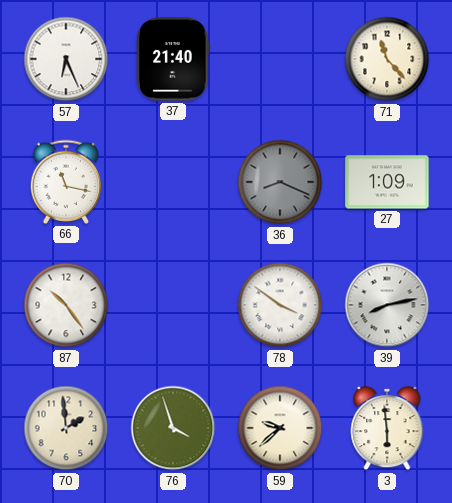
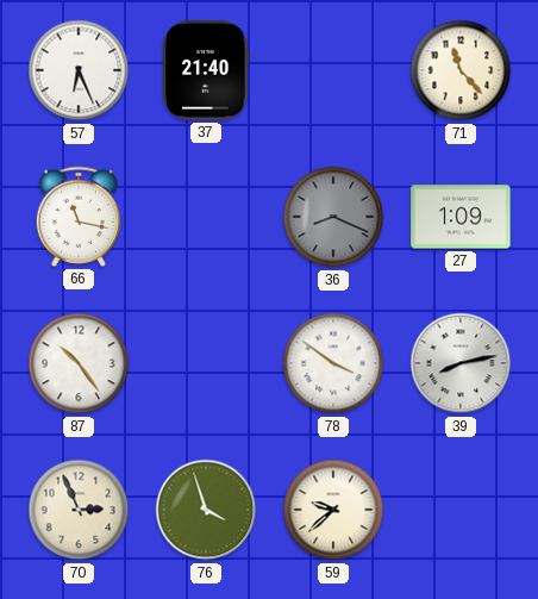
70: 1:59 -> 2:56 (79, 510)
3: 5:59 -> none (387, 428)
